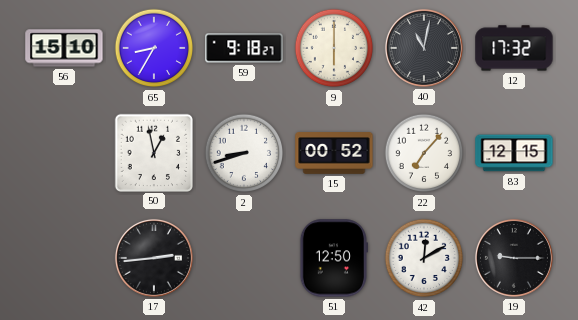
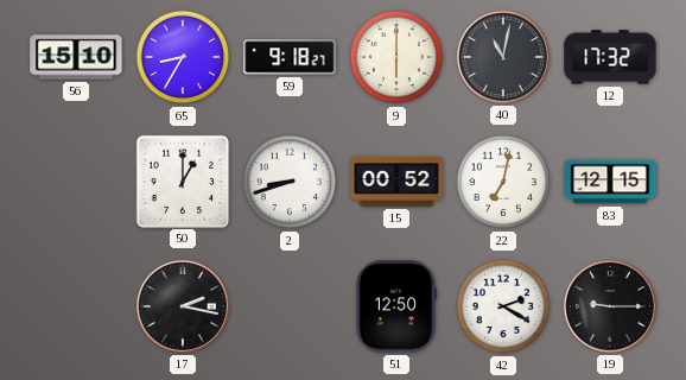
50: 12:58 -> 1:00 (182, 180)
22: 7:07 -> 7:02 (503, 182)
17: 2:44 -> 2:17 (183, 306)
42: 12:10 -> 2:20 (503, 306)
